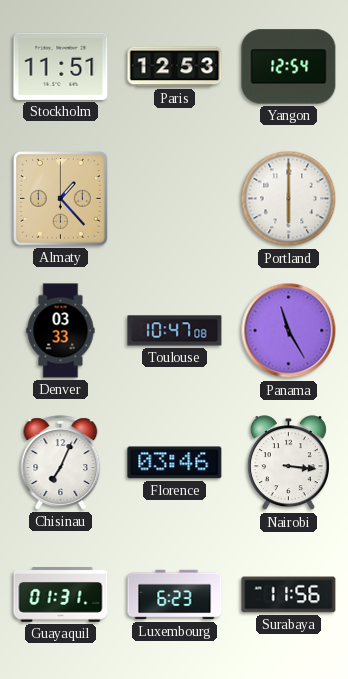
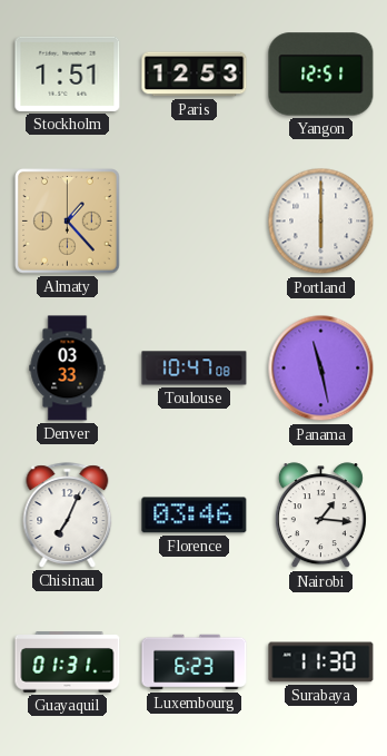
Stockholm: 11:51 -> 1:51 (68, 73)
Yangon: 12:54 -> 12:51 (321, 75)
Panama: 11:25 -> 11:28 (321, 369)
Nairobi: 3:16 -> 1:16 (320, 516)
Surabaya: 11:56 -> 11:30 (321, 662)
